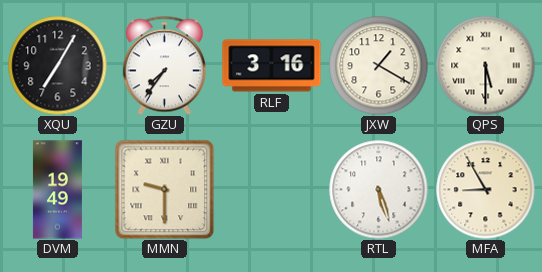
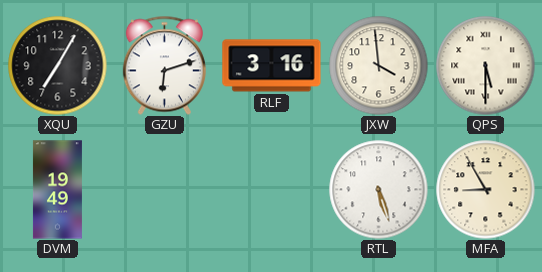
GZU: 7:36 -> 6:12 (164, 65)
JXW: 1:20 -> 3:59 (379, 66)
MMN: 9:30 -> none (164, 189)
